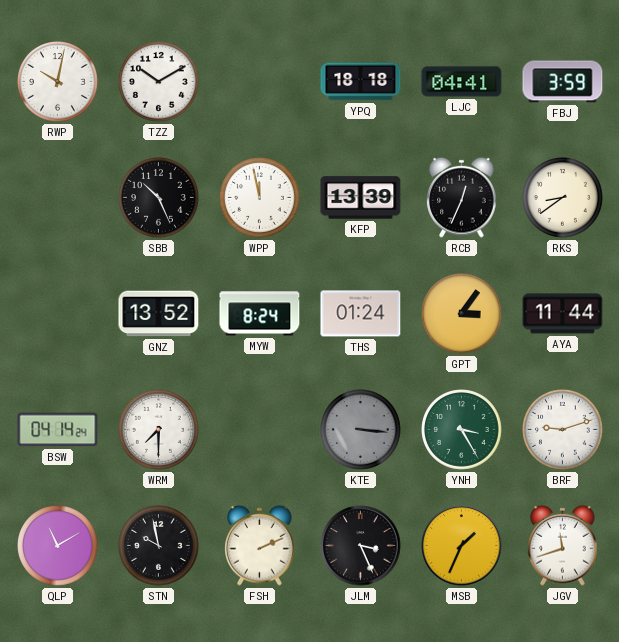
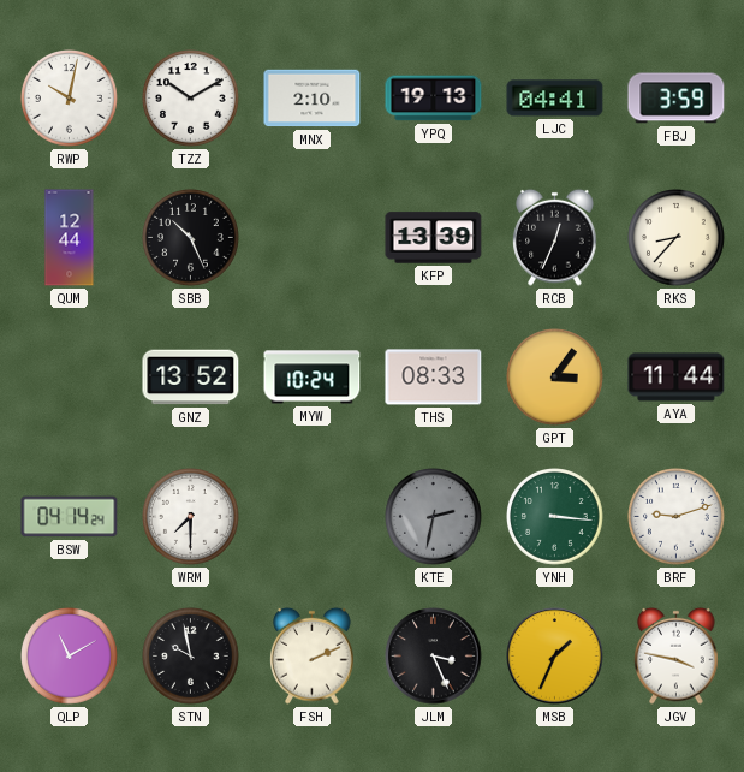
MNX: none -> 2:10 (313, 99)
YPQ: 18:18 -> 19:13 (434, 99)
QUM: none -> 12:44 (70, 238)
WPP: 11:58 -> none (260, 198)
RKS: 8:39 -> 8:37 (677, 238)
MYW: 8:24 -> 10:24 (313, 378)
THS: 01:24 -> 08:33 (434, 378)
KTE: 3:16 -> 2:32 (434, 517)
YNH: 3:25 -> 3:16 (555, 517)
JGV: 11:42 -> 3:47 (677, 655)
